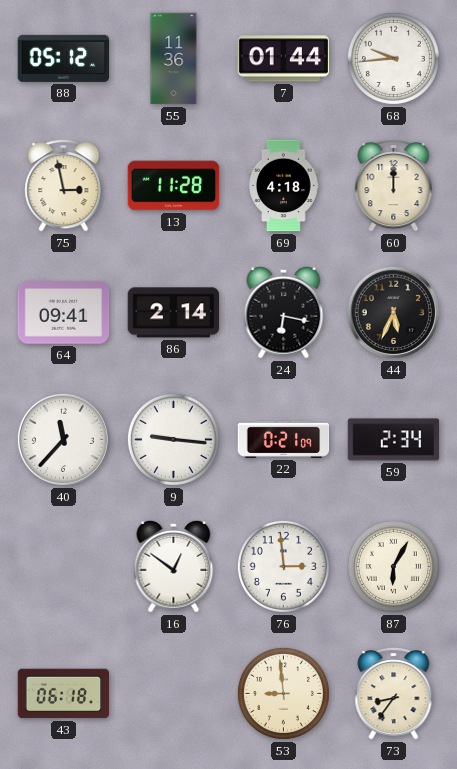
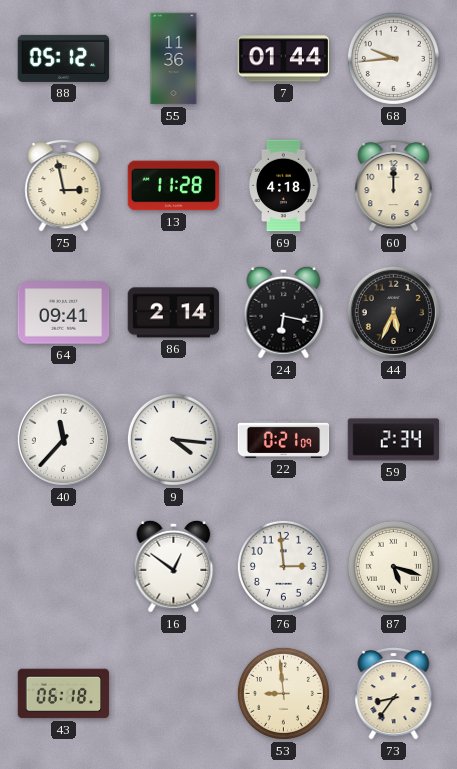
9: 9:16 -> 4:16 (173, 439)
87: 6:05 -> 5:18 (393, 566)
